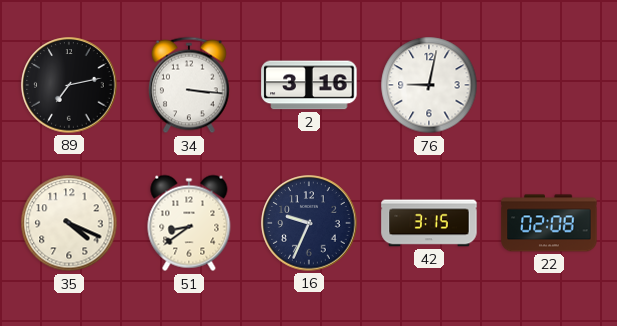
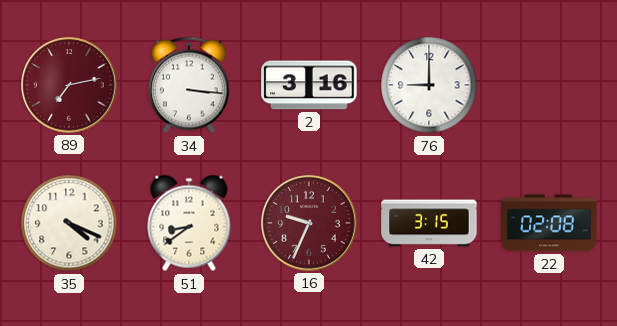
89 dial: black -> burgundy (69, 85)
76: 9:02 -> 9:00 (429, 85)
16 dial: navy -> burgundy (309, 223)
